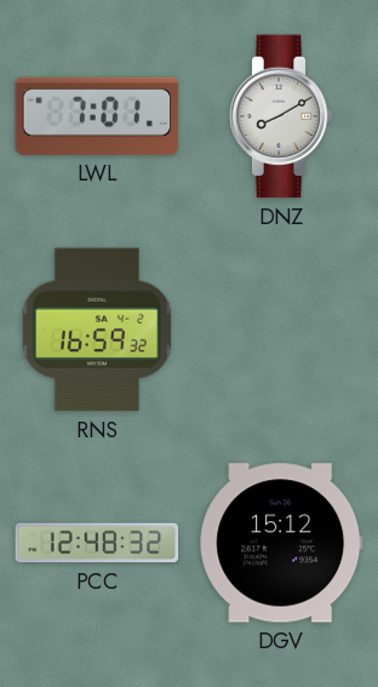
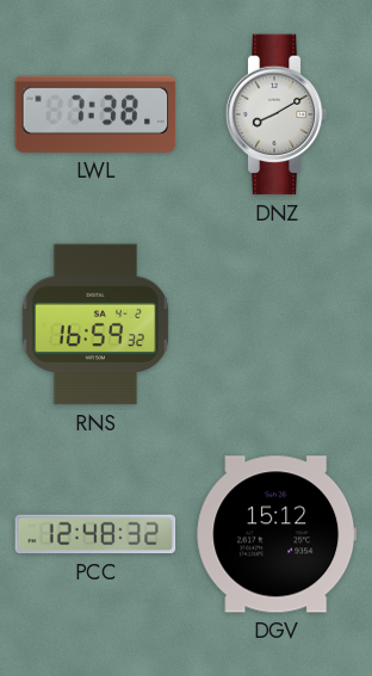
LWL: 7:01 -> 7:38 (95, 114)
